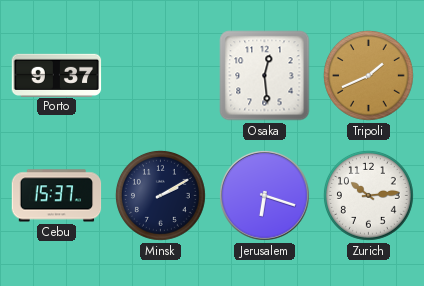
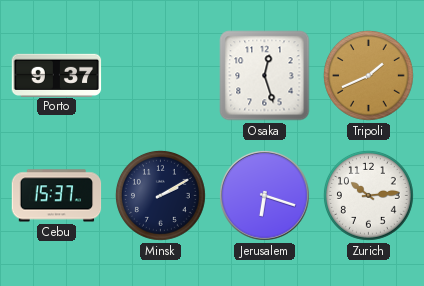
Osaka: 12:29 -> 12:27 (265, 76)
